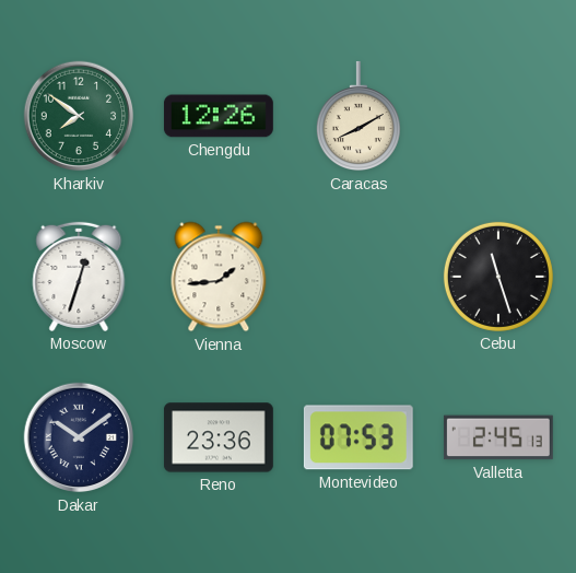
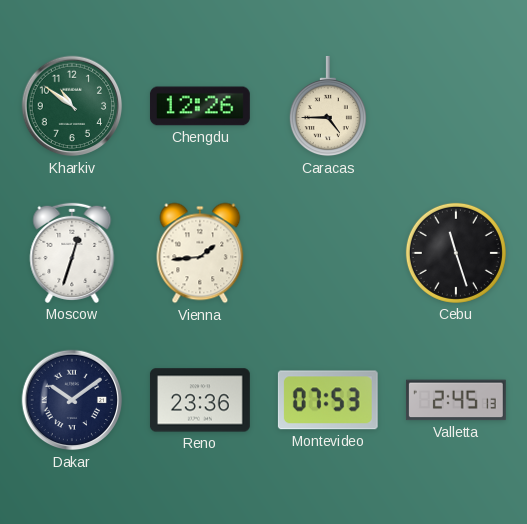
Kharkiv: 7:51 -> 10:51 (72, 106)
Caracas: 8:10 -> 4:45 (328, 106)
